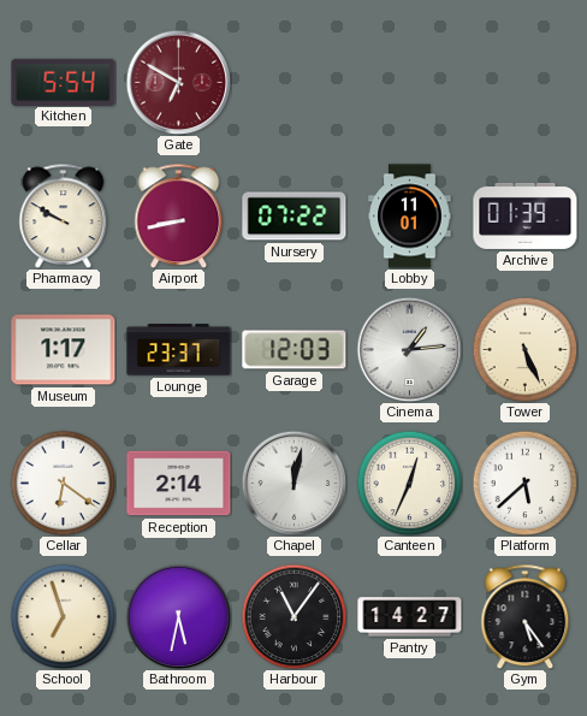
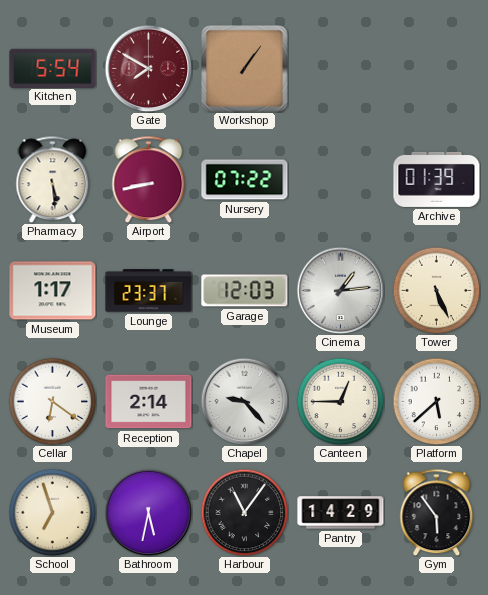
Gate: 6:50 -> 7:50 (148, 68)
Workshop: none -> 1:06 (245, 69)
Pharmacy: 9:50 -> 5:29 (53, 179)
Lobby: 11:01 -> none (410, 217)
Chapel: 12:02 -> 9:23 (244, 401)
Canteen: 12:34 -> 12:45 (340, 401)
Pantry: 14:27 -> 14:29 (341, 513)
Gym: 5:24 -> 5:54 (437, 512)
